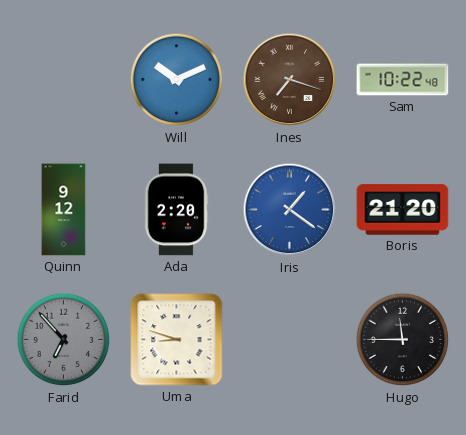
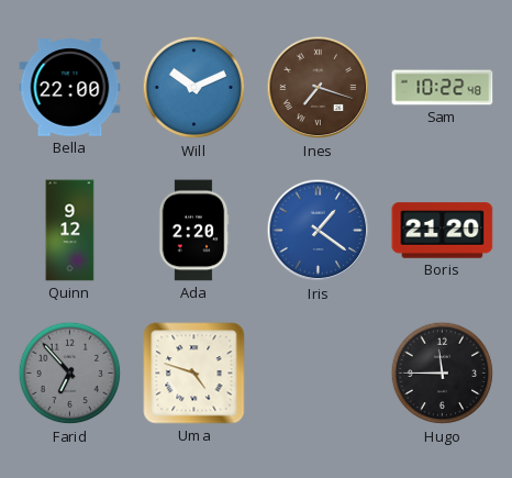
Bella: none -> 22:00 (70, 88)
Uma: 8:48 -> 4:48 (194, 374)
